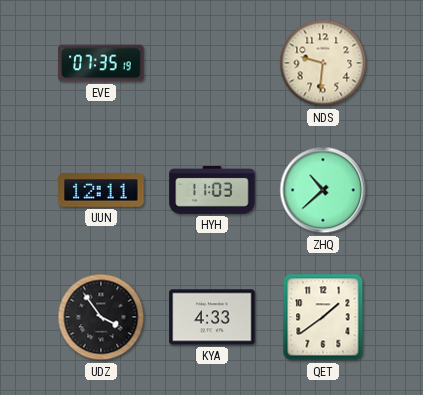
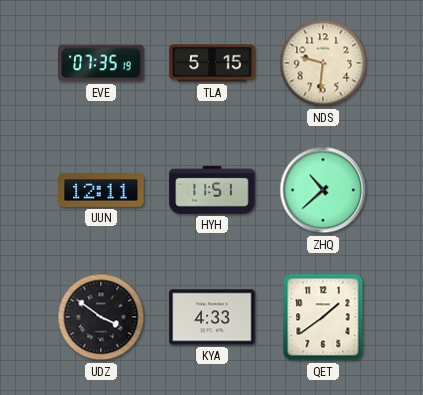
TLA: none -> 5:15 (212, 63)
HYH: 11:03 -> 11:51 (212, 190)
UDZ: 3:54 -> 3:51 (101, 317)
